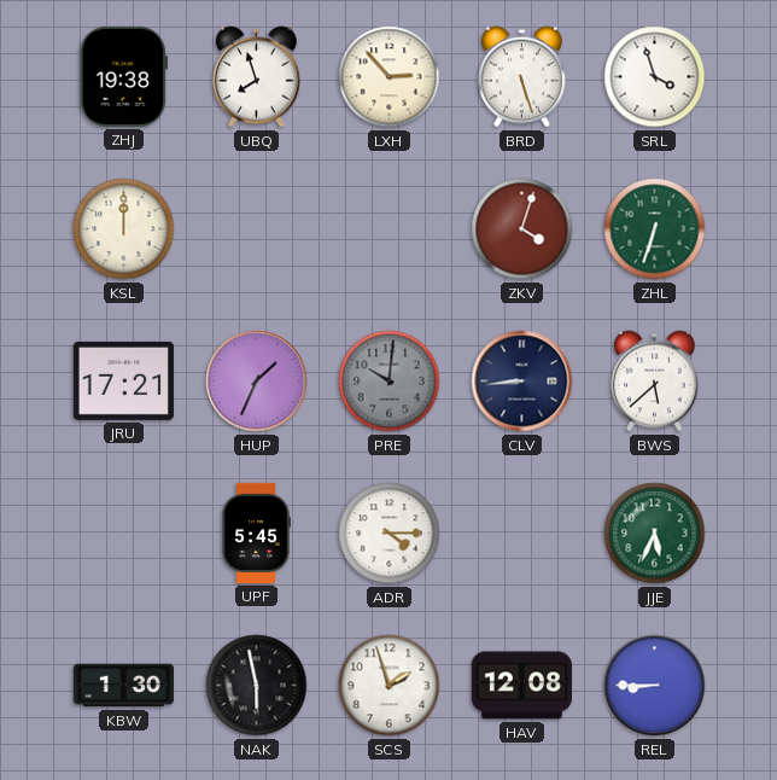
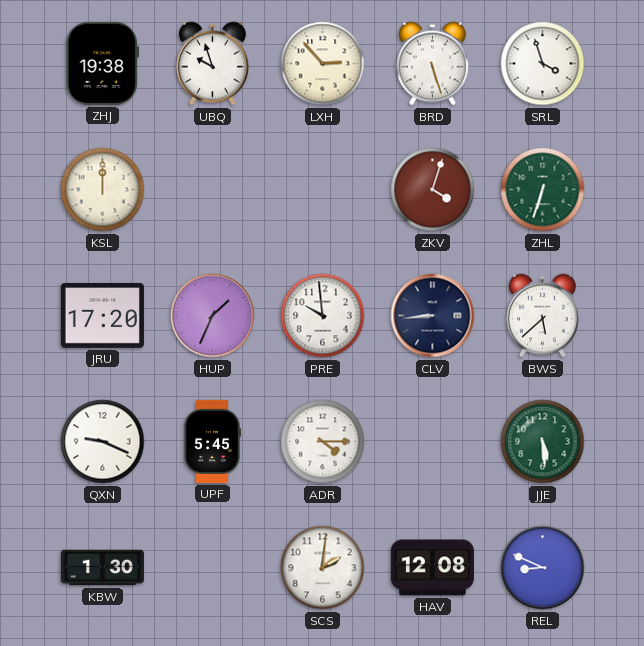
UBQ: 7:57 -> 9:57 (212, 64)
JRU: 17:21 -> 17:20 (102, 315)
PRE: 10:01 -> 9:59 (323, 316)
PRE dial: grey -> white (323, 316)
QXN: none -> 9:19 (103, 442)
JJE: 5:34 -> 5:29 (543, 442)
NAK: 5:58 -> none (257, 686)
SCS: 1:57 -> 2:01 (323, 568)
REL: 8:45 -> 8:49 (543, 568)
